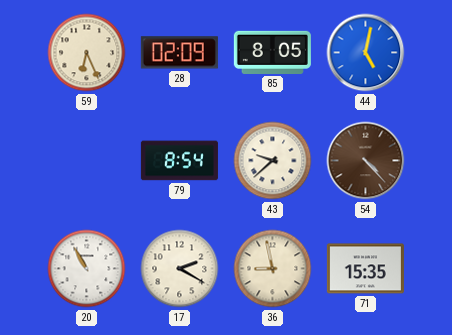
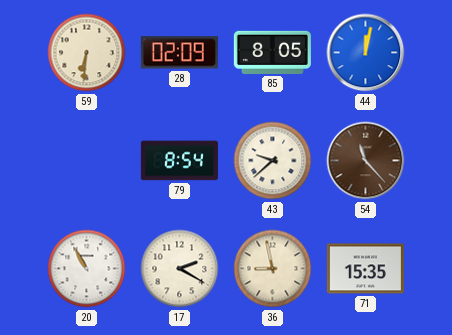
59: 6:26 -> 6:31 (87, 53)
44: 5:02 -> 12:02 (366, 53)
54: 4:23 -> 11:23 (366, 161)
